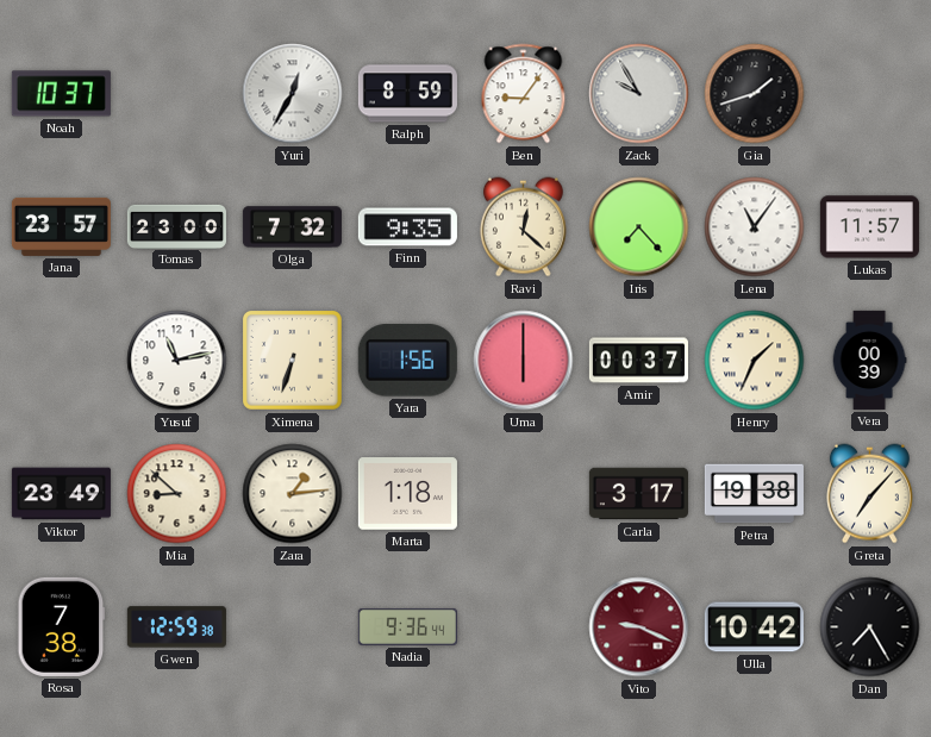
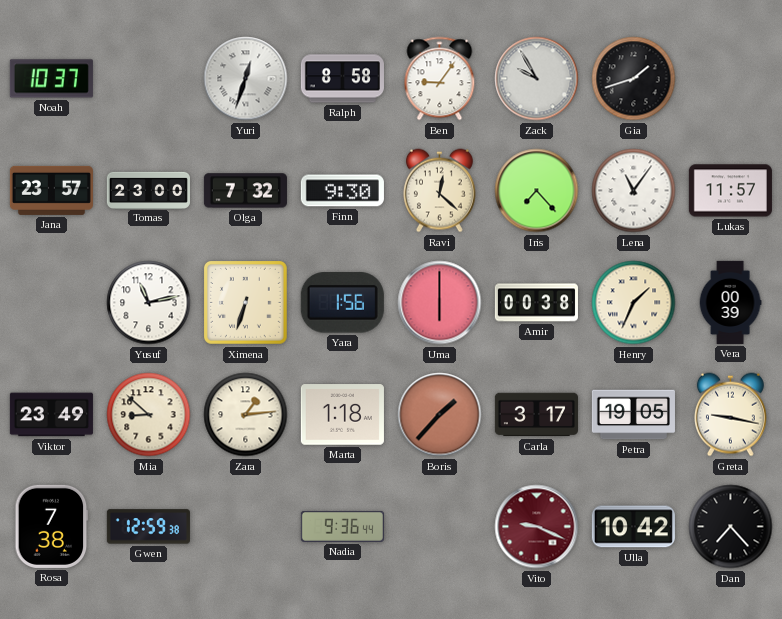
Yuri: 12:35 -> 12:33 (246, 79)
Ralph: 8:59 -> 8:58 (342, 79)
Finn: 9:35 -> 9:30 (342, 191)
Amir: 00:37 -> 00:38 (536, 303)
Boris: none -> 1:37 (440, 415)
Petra: 19:38 -> 19:05 (633, 415)
Greta: 7:07 -> 9:17 (730, 415)
Dan: 7:25 -> 7:23 (731, 527)
